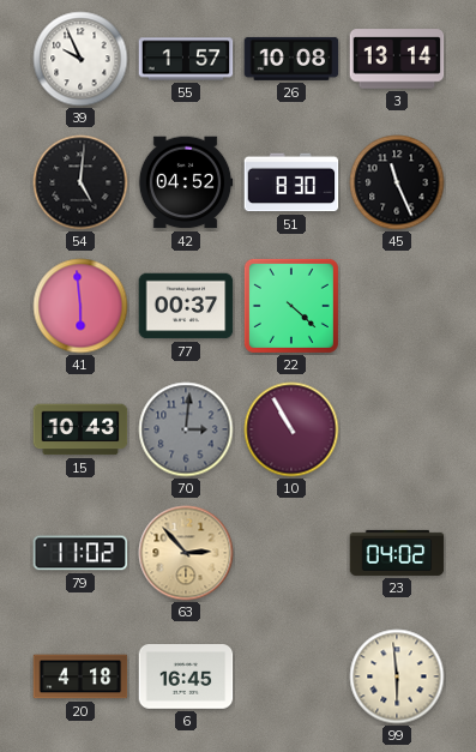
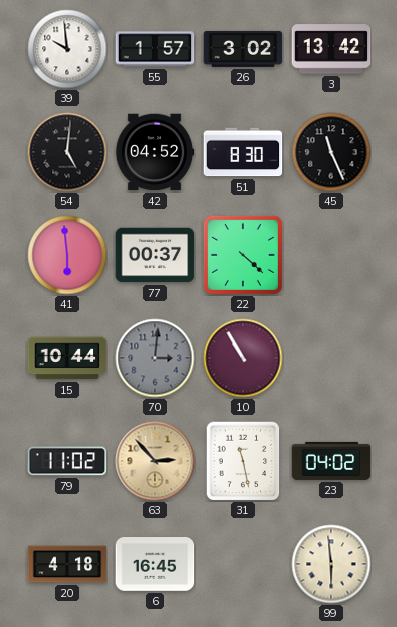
39: 9:56 -> 9:59 (67, 49)
26: 10:08 -> 3:02 (243, 49)
3: 13:14 -> 13:42 (331, 49)
15: 10:43 -> 10:44 (67, 358)
31: none -> 11:28 (243, 461)
